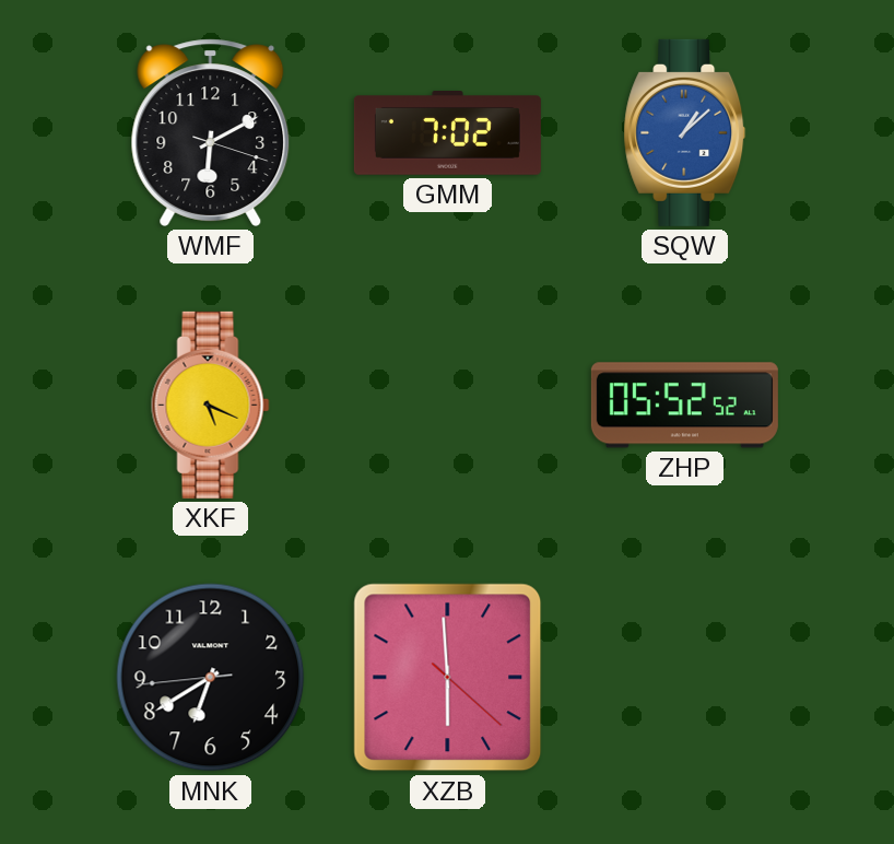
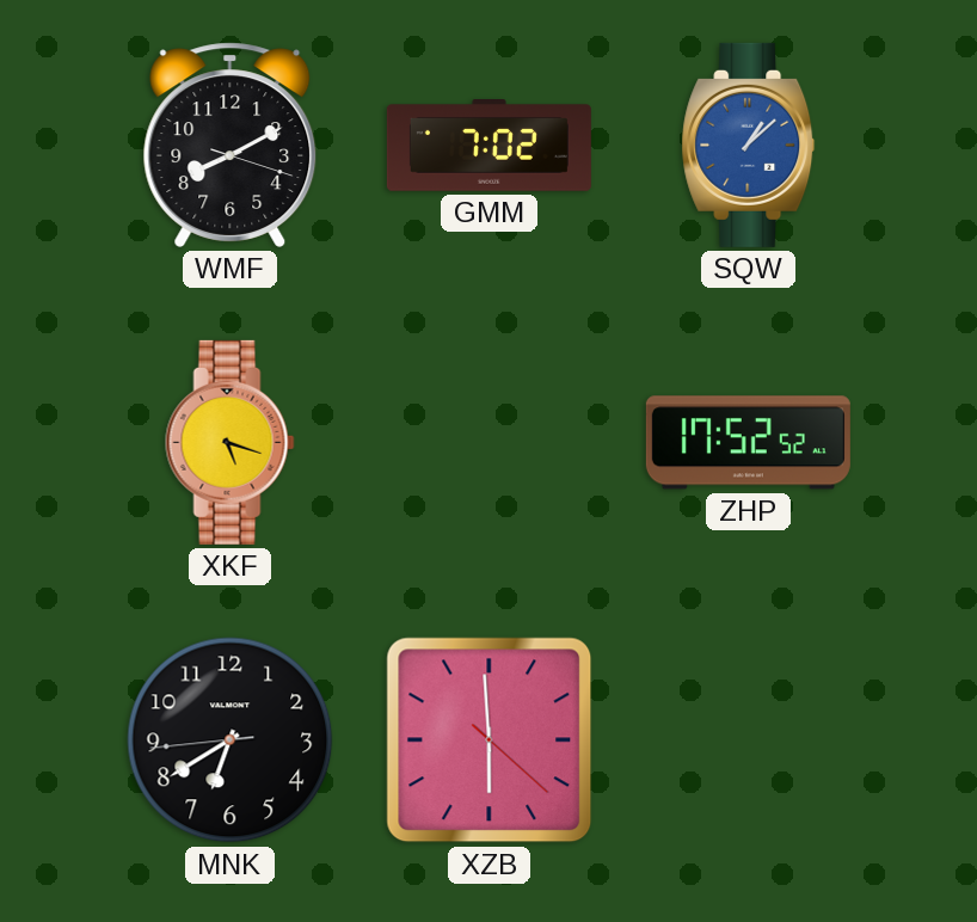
WMF: 6:10 -> 8:10 (231, 145)
XKF: 5:19 -> 5:18 (231, 442)
ZHP: 05:52 -> 17:52 (748, 443)
